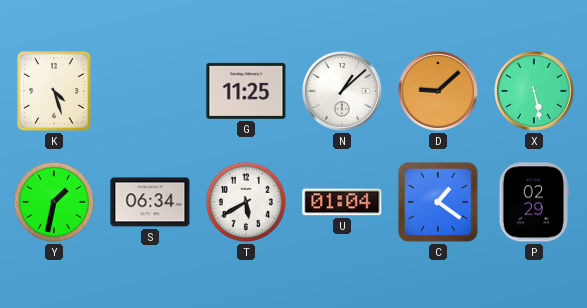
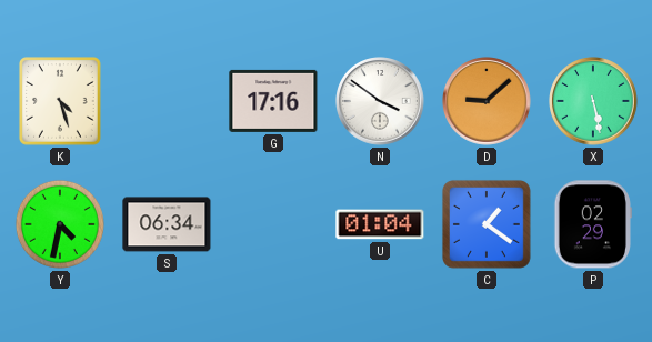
G: 11:25 -> 17:16 (273, 101)
N: 1:08 -> 3:51 (380, 101)
Y: 1:32 -> 4:32 (60, 224)
T: 5:40 -> none (246, 202)
